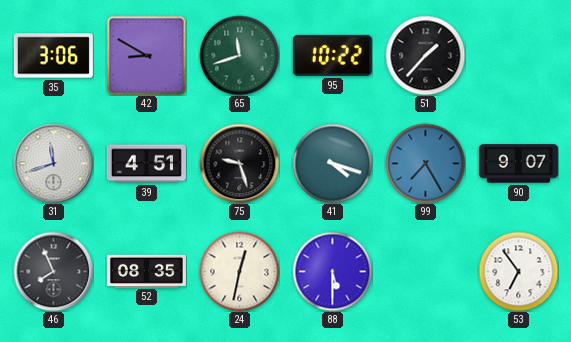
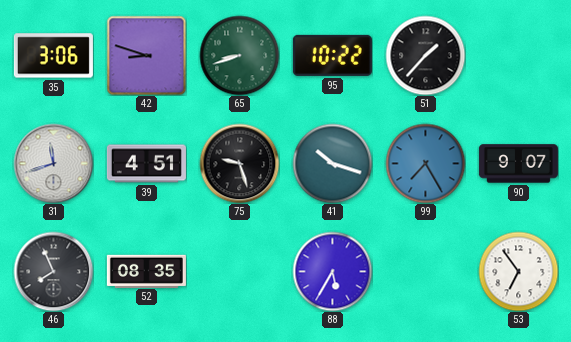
42: 8:50 -> 8:48 (146, 55)
65: 11:42 -> 8:42 (239, 55)
41: 4:18 -> 10:18 (332, 163)
24: 12:32 -> none (239, 271)
88: 5:30 -> 5:35 (332, 271)
